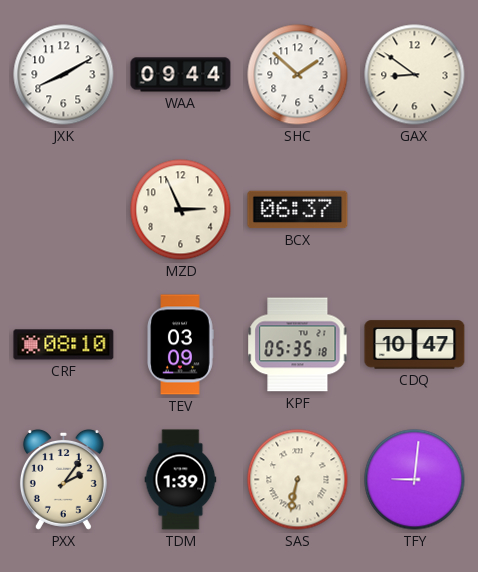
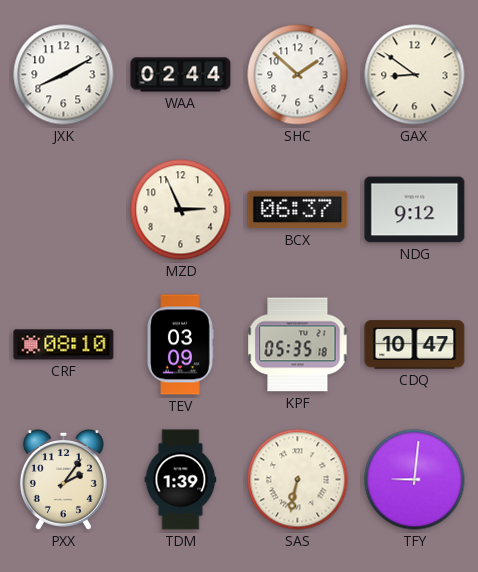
WAA: 09:44 -> 02:44 (181, 75)
NDG: none -> 9:12 (415, 210)
